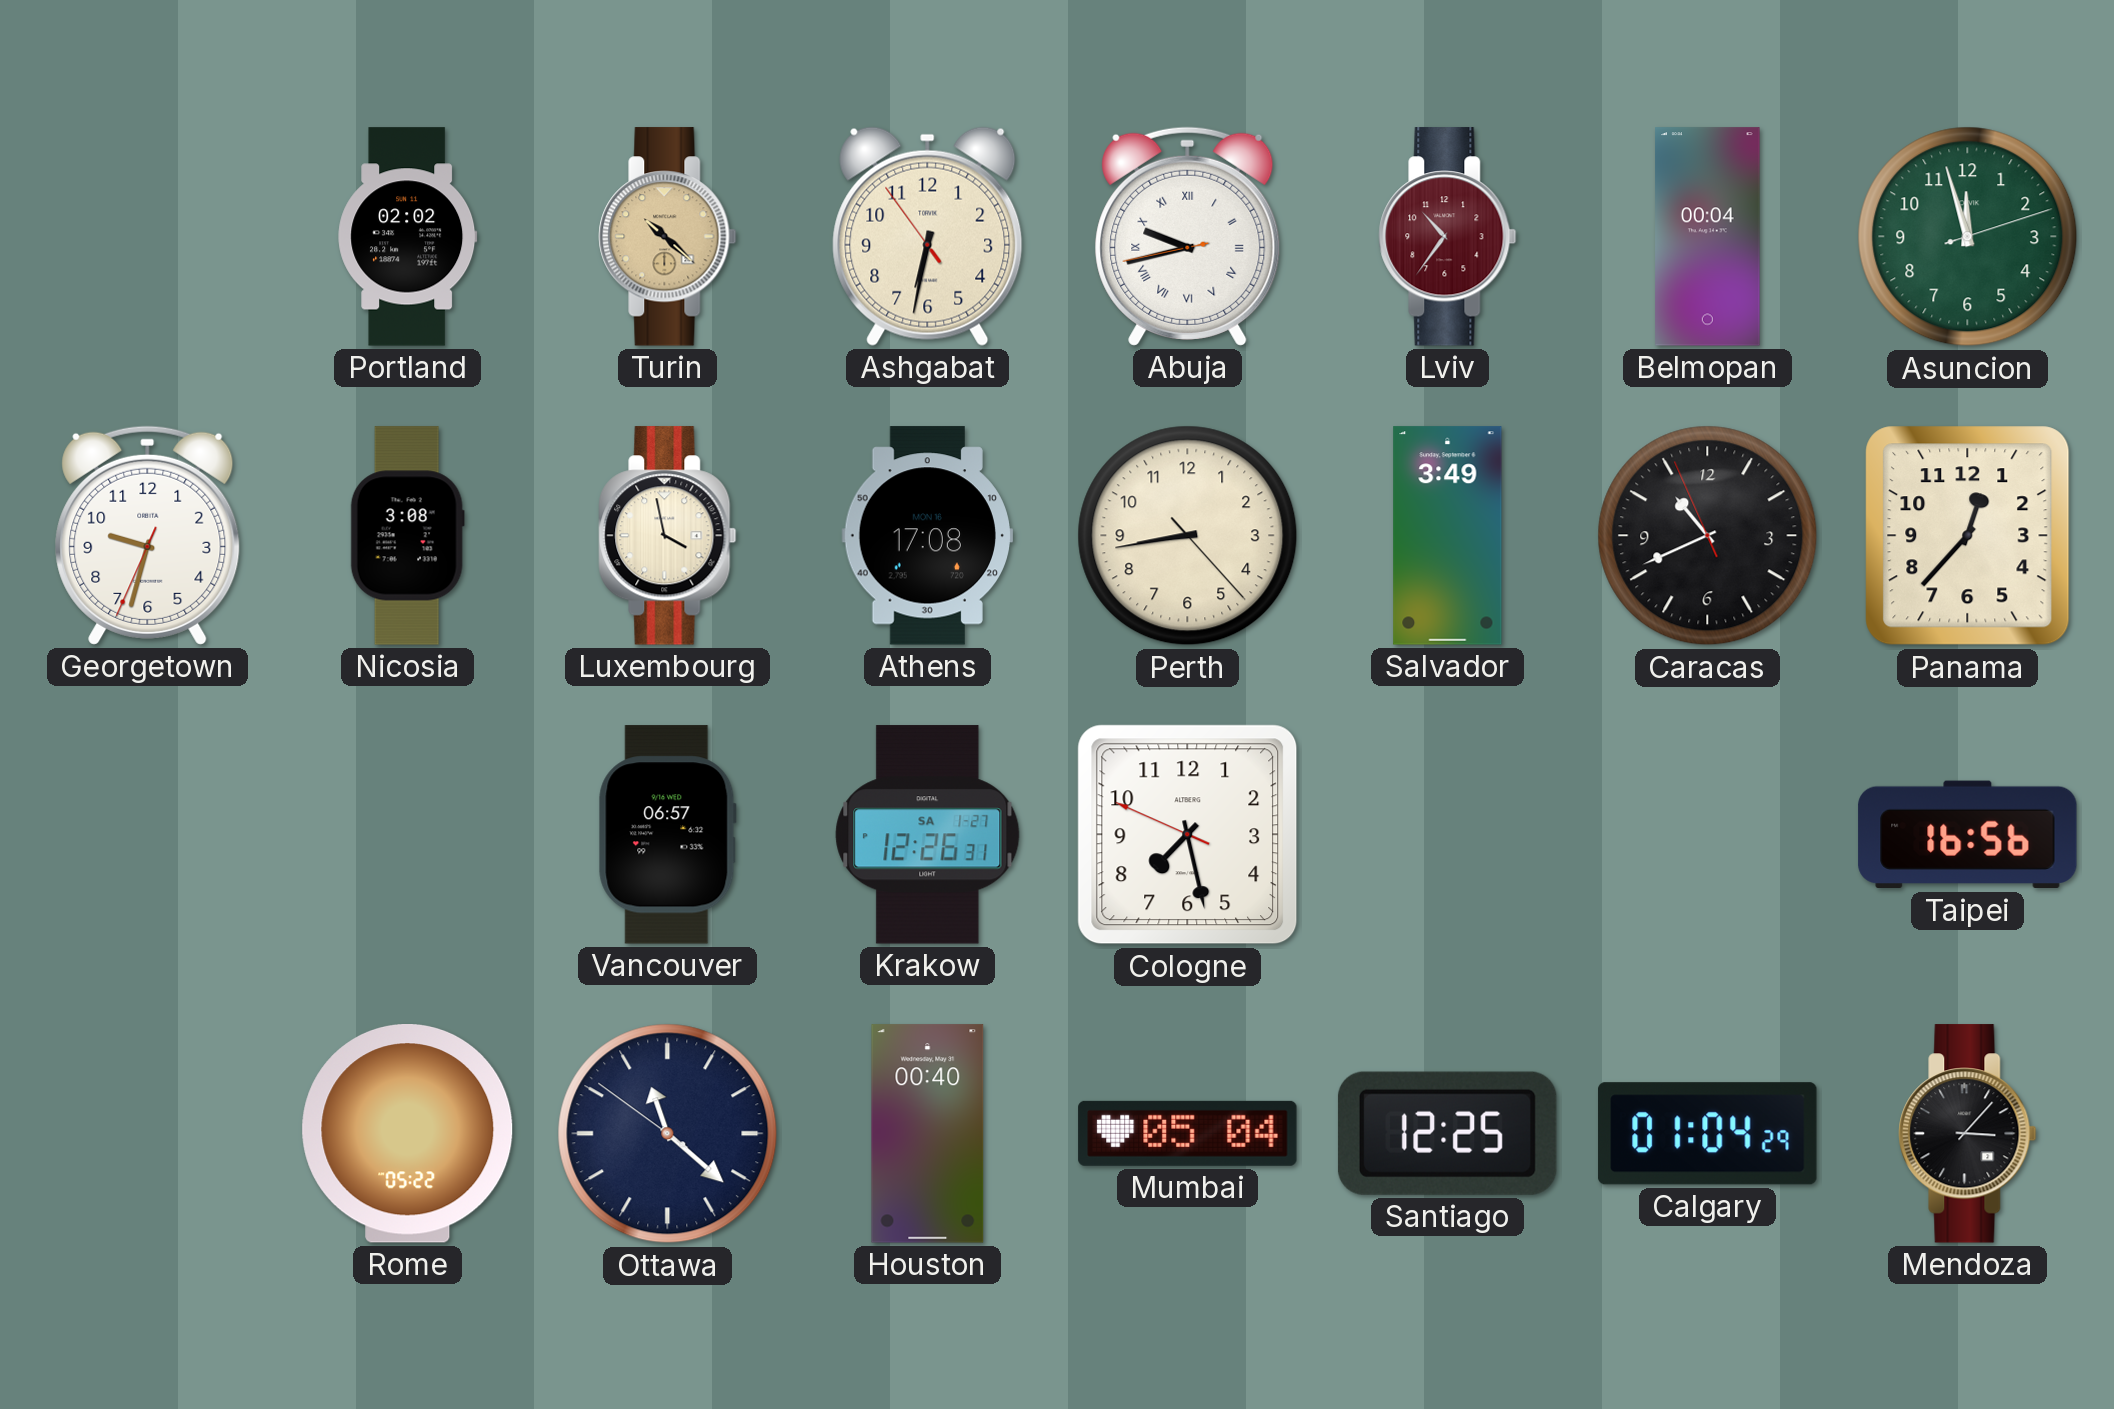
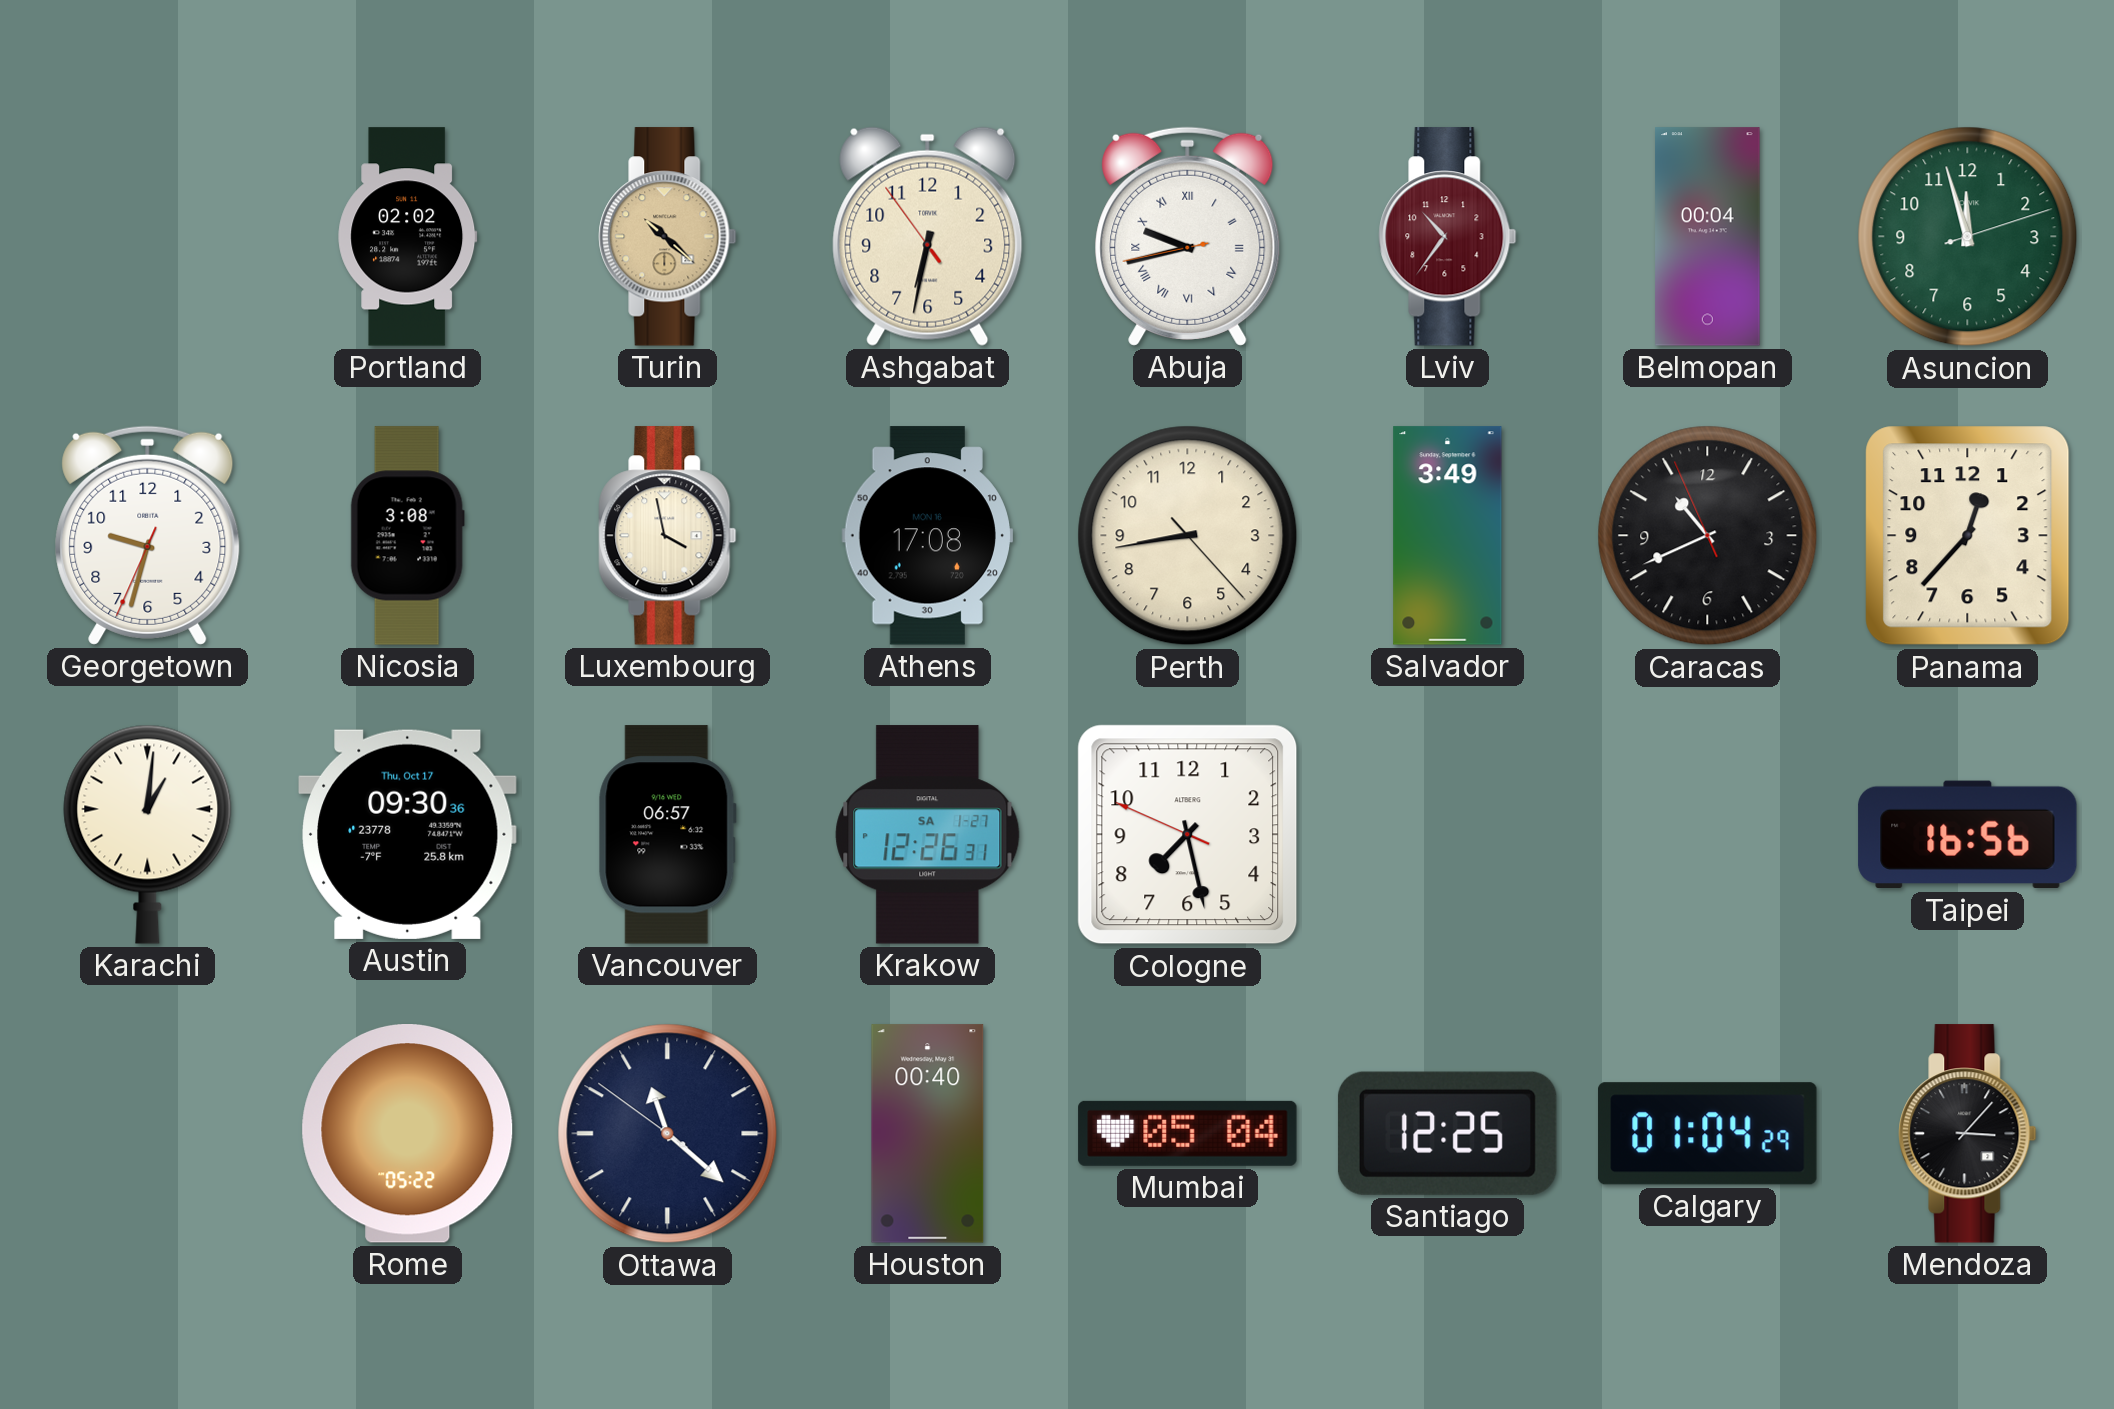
Karachi: none -> 1:01 (148, 834)
Austin: none -> 09:30 (408, 834)
